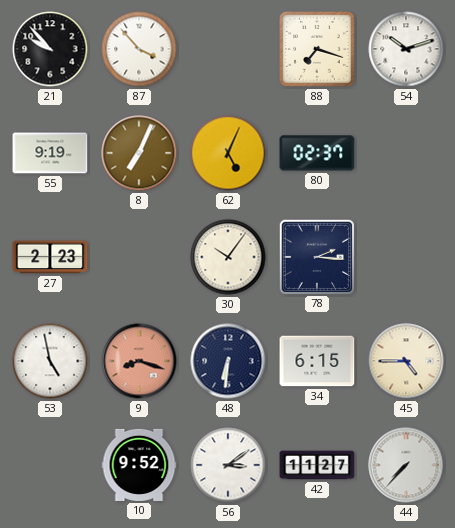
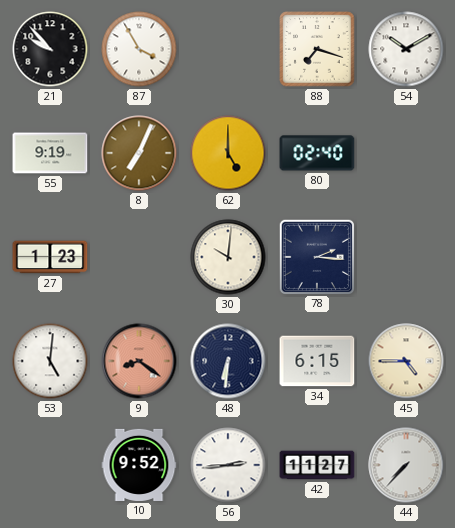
87: 3:53 -> 3:55 (139, 49)
54: 10:12 -> 10:10 (406, 49)
62: 5:04 -> 5:00 (228, 153)
80: 02:37 -> 02:40 (317, 153)
27: 2:23 -> 1:23 (50, 257)
30: 10:06 -> 10:01 (228, 257)
53: 4:58 -> 5:01 (50, 361)
9: 8:18 -> 8:21 (139, 361)
56: 3:09 -> 2:44 (228, 465)
